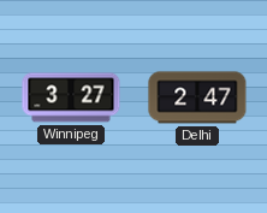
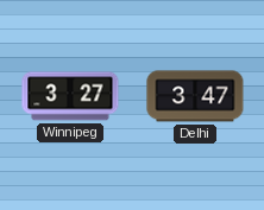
Delhi: 2:47 -> 3:47 (195, 96)
